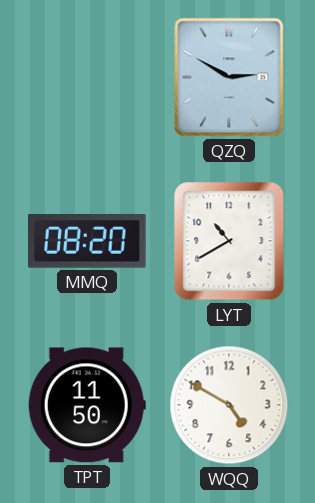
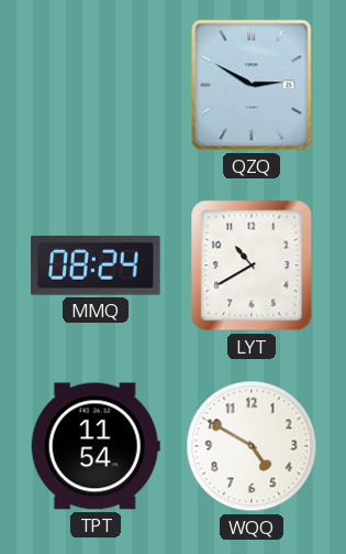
MMQ: 08:20 -> 08:24 (97, 265)
TPT: 11:50 -> 11:54 (96, 446)
